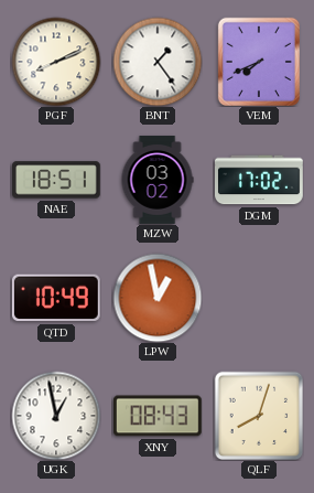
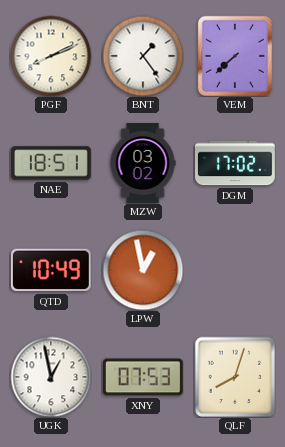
VEM: 7:41 -> 7:38 (235, 56)
XNY: 08:43 -> 07:53 (144, 377)
